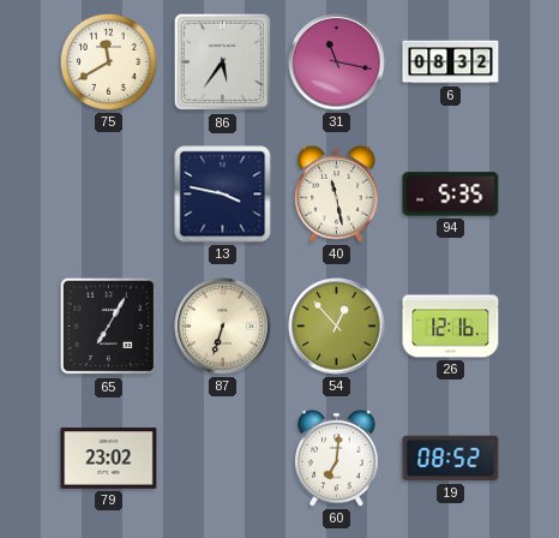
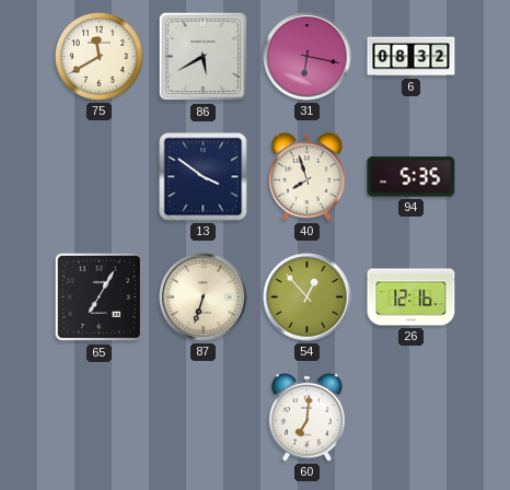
86: 5:36 -> 5:40 (204, 57)
31: 11:17 -> 6:17 (308, 57)
13: 3:47 -> 3:51 (204, 177)
40: 11:28 -> 7:57 (308, 176)
79: 23:02 -> none (109, 459)
19: 08:52 -> none (451, 459)
